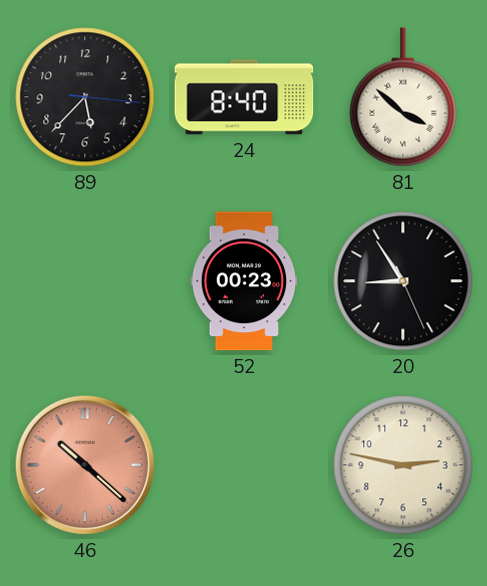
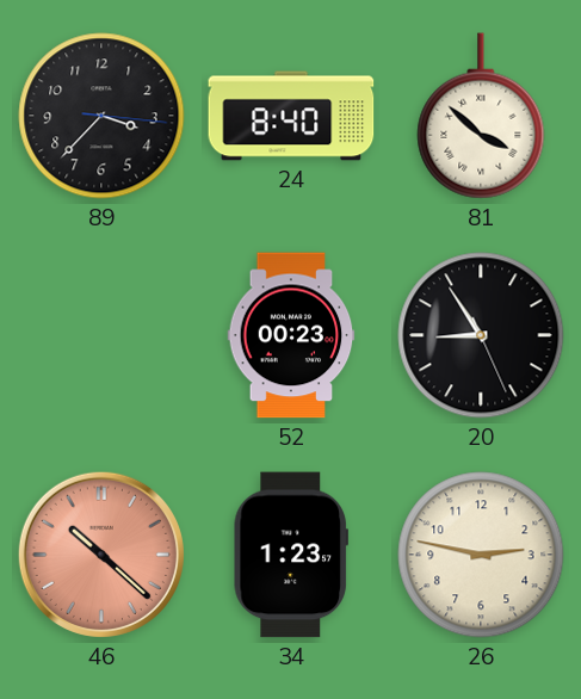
89: 5:37 -> 3:37 (101, 116)
34: none -> 1:23 (291, 555)
